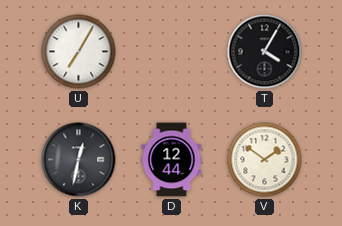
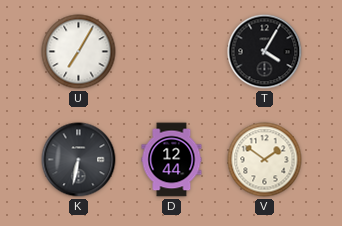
K: 12:32 -> 6:32 (79, 160)
